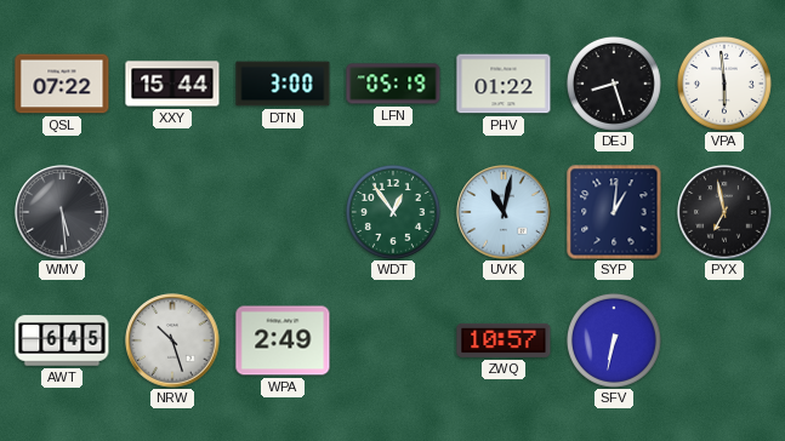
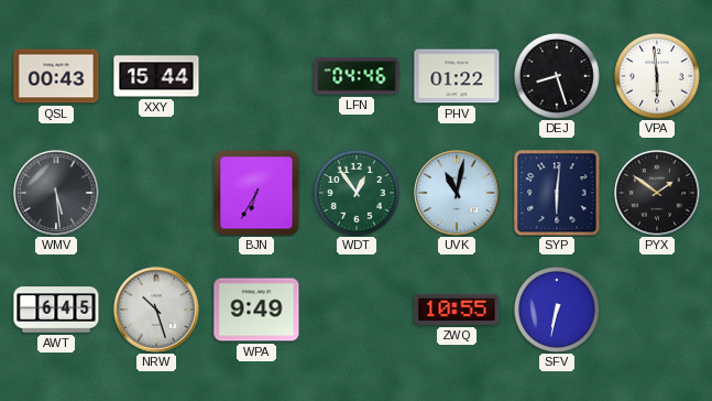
QSL: 07:22 -> 00:43 (56, 76)
DTN: 3:00 -> none (283, 84)
LFN: 05:19 -> 04:46 (357, 76)
BJN: none -> 6:35 (256, 193)
SYP: 1:01 -> 6:01 (557, 193)
PYX: 6:58 -> 1:51 (657, 193)
WPA: 2:49 -> 9:49 (256, 310)
ZWQ: 10:57 -> 10:55 (457, 310)
